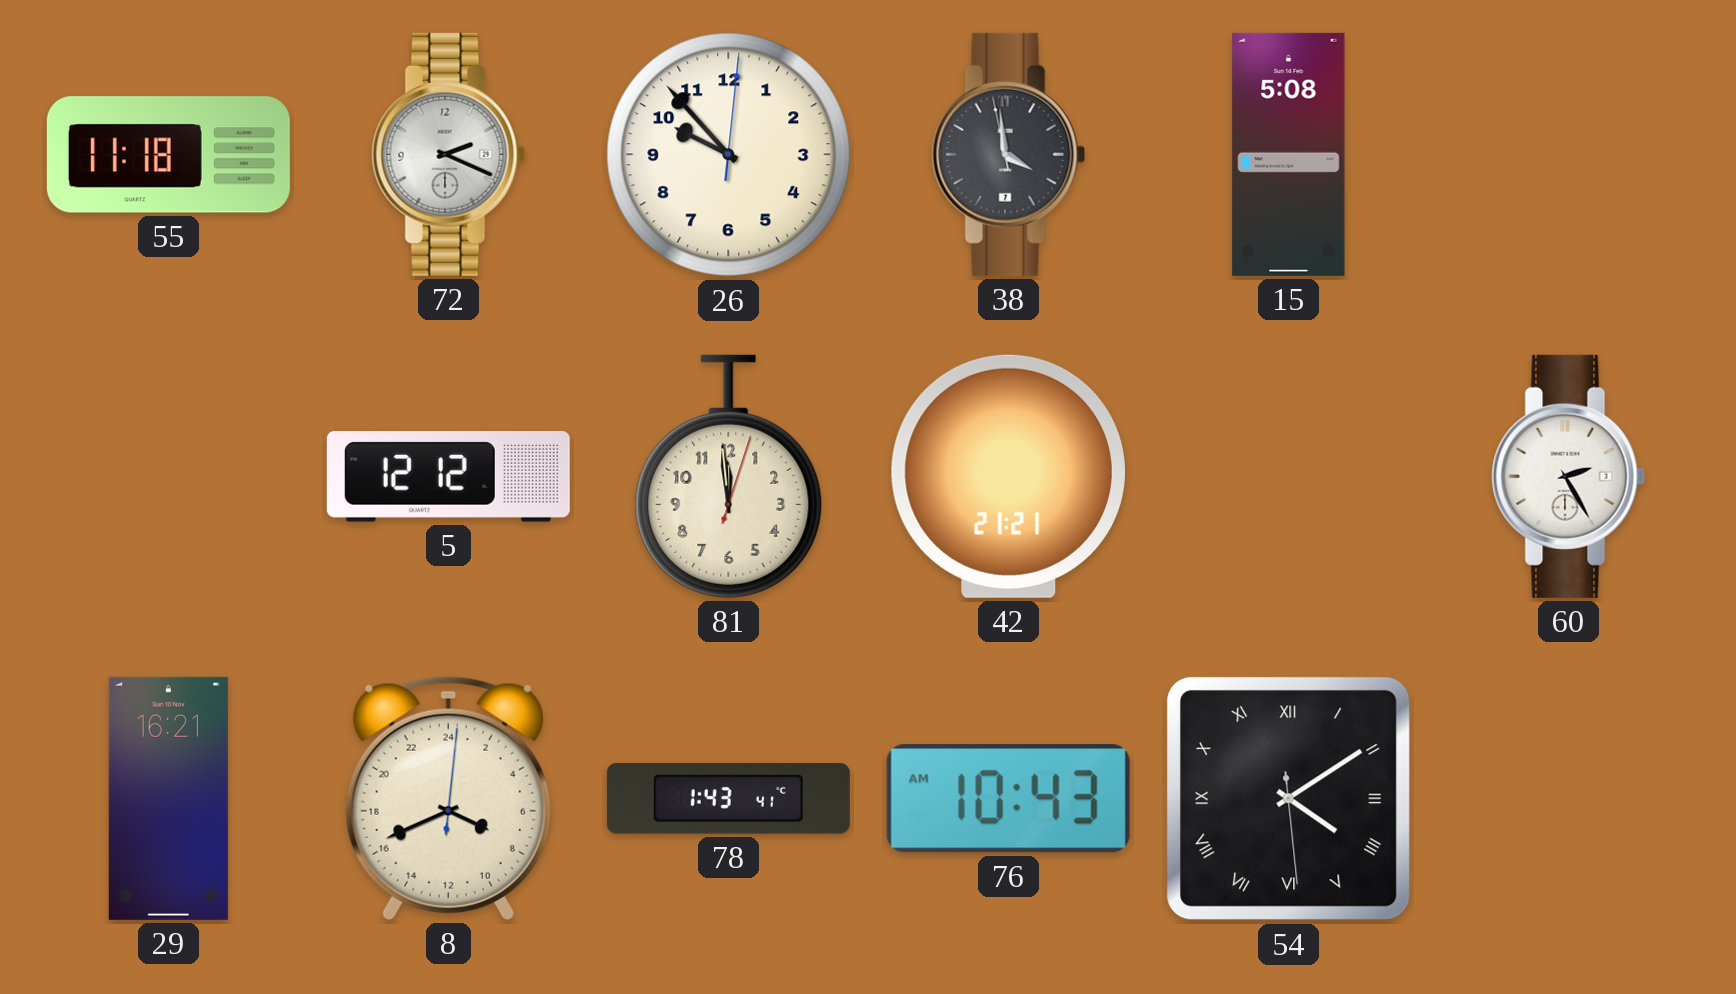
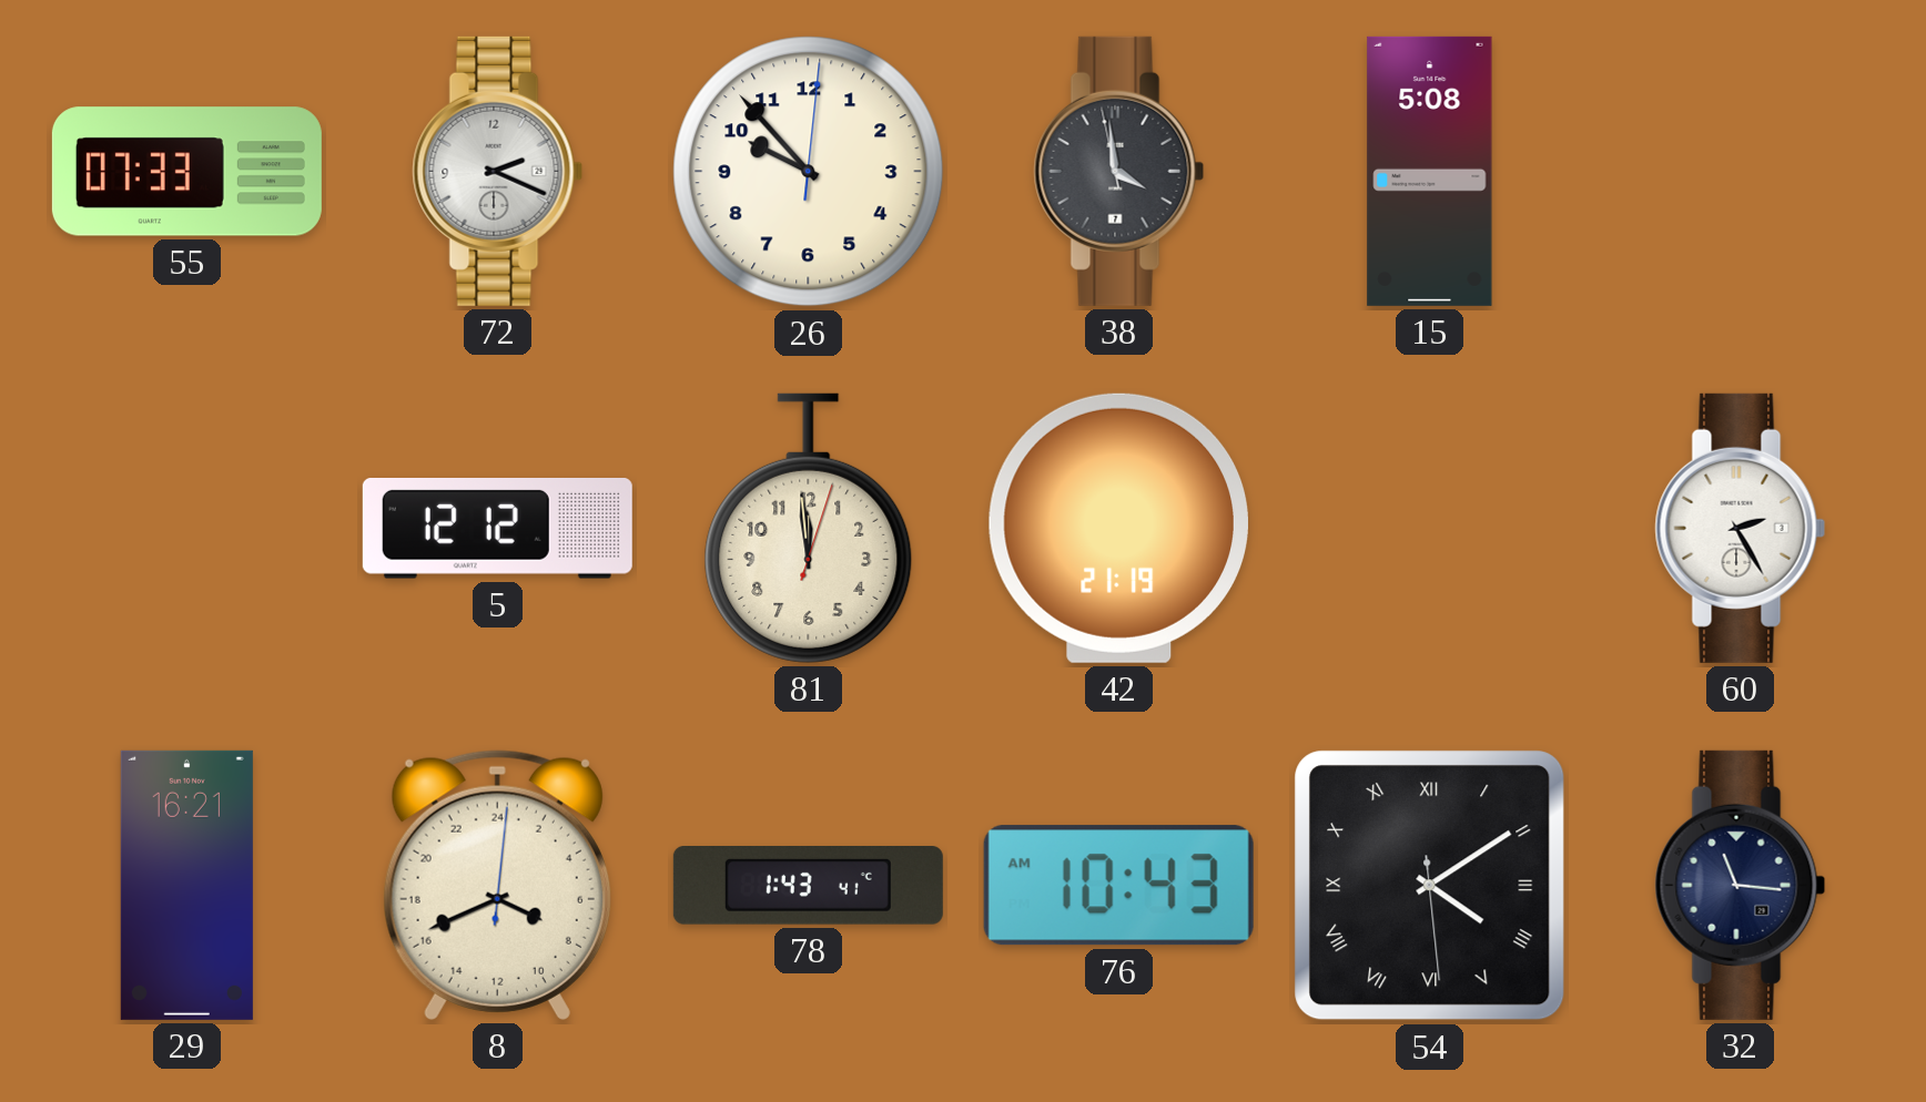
55: 11:18 -> 07:33 (186, 172)
42: 21:21 -> 21:19 (1118, 528)
32: none -> 11:16 (1741, 885)
